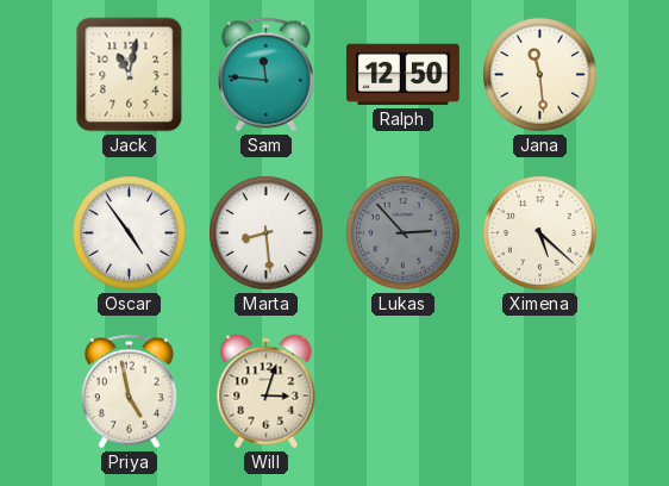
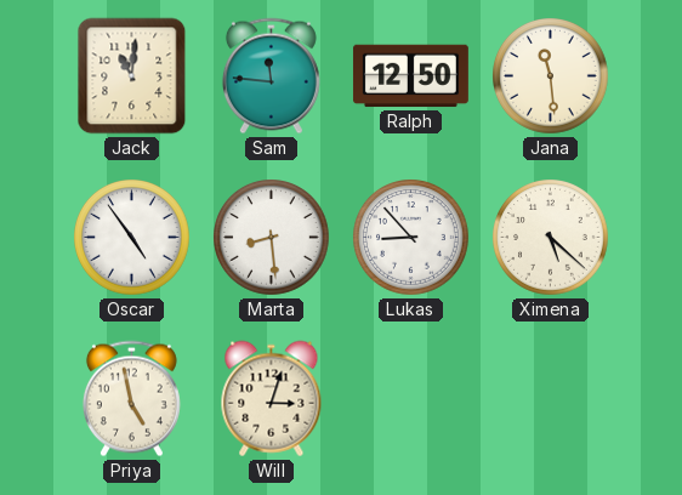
Jack: 11:02 -> 11:01 (132, 76)
Lukas: 2:53 -> 8:53 (411, 238)
Lukas dial: grey -> white (411, 238)
